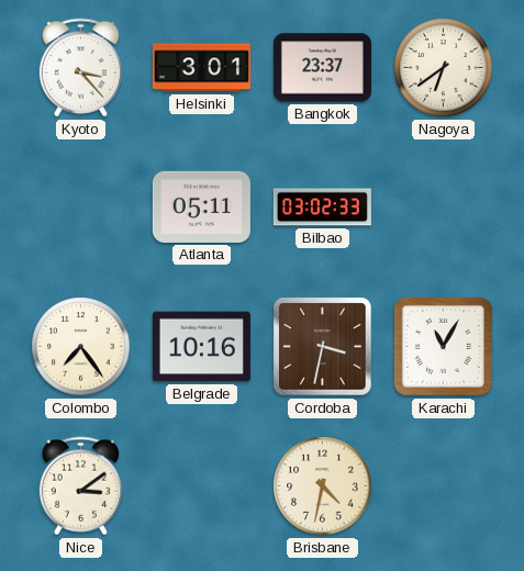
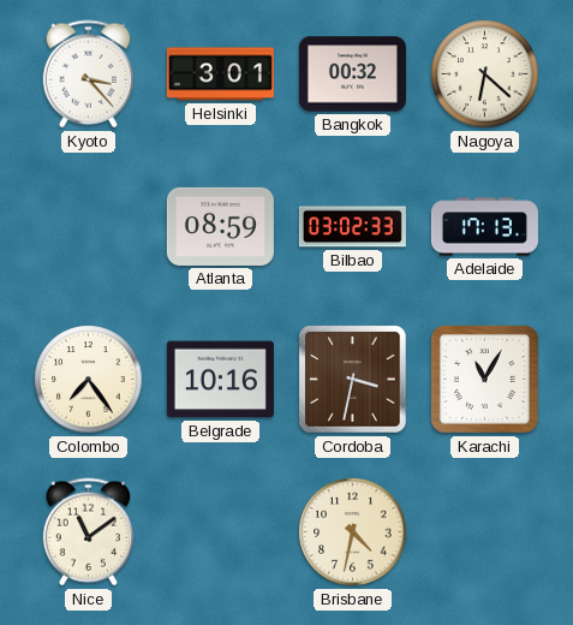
Bangkok: 23:37 -> 00:32 (352, 75)
Nagoya: 6:39 -> 6:22 (485, 75)
Atlanta: 05:11 -> 08:59 (220, 226)
Adelaide: none -> 17:13 (484, 227)
Nice: 3:09 -> 11:09 (89, 532)
